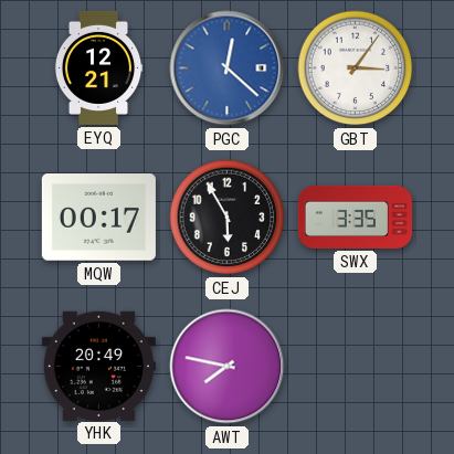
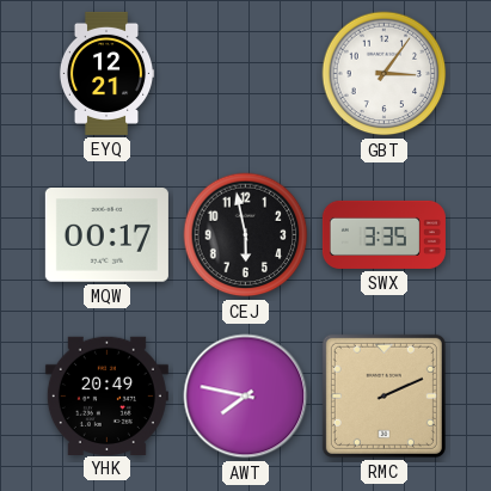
PGC: 12:22 -> none (228, 68)
CEJ: 5:55 -> 5:58 (246, 235)
RMC: none -> 2:11 (383, 395)
